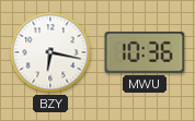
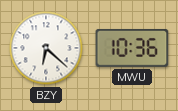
BZY: 6:17 -> 6:22 (46, 48)
